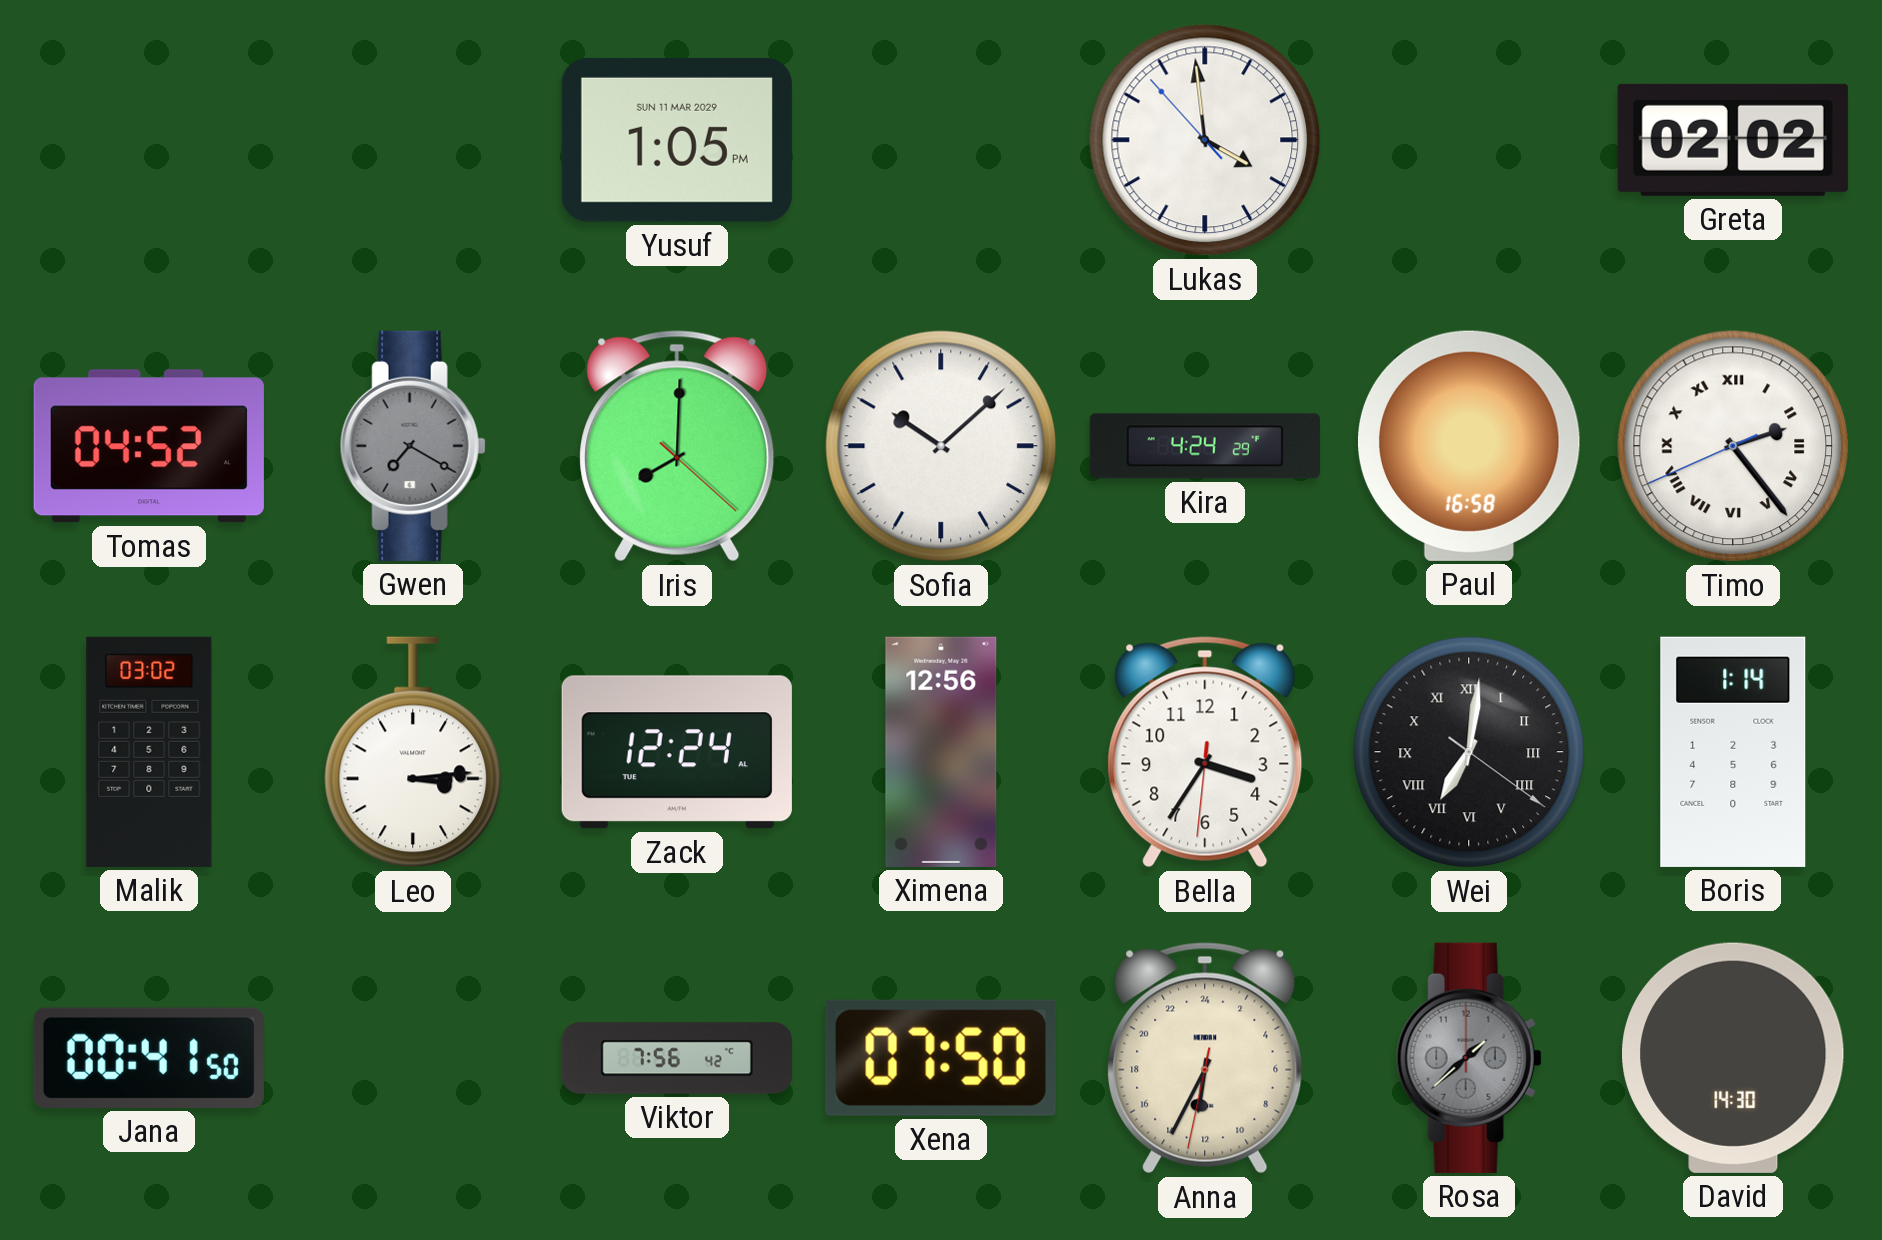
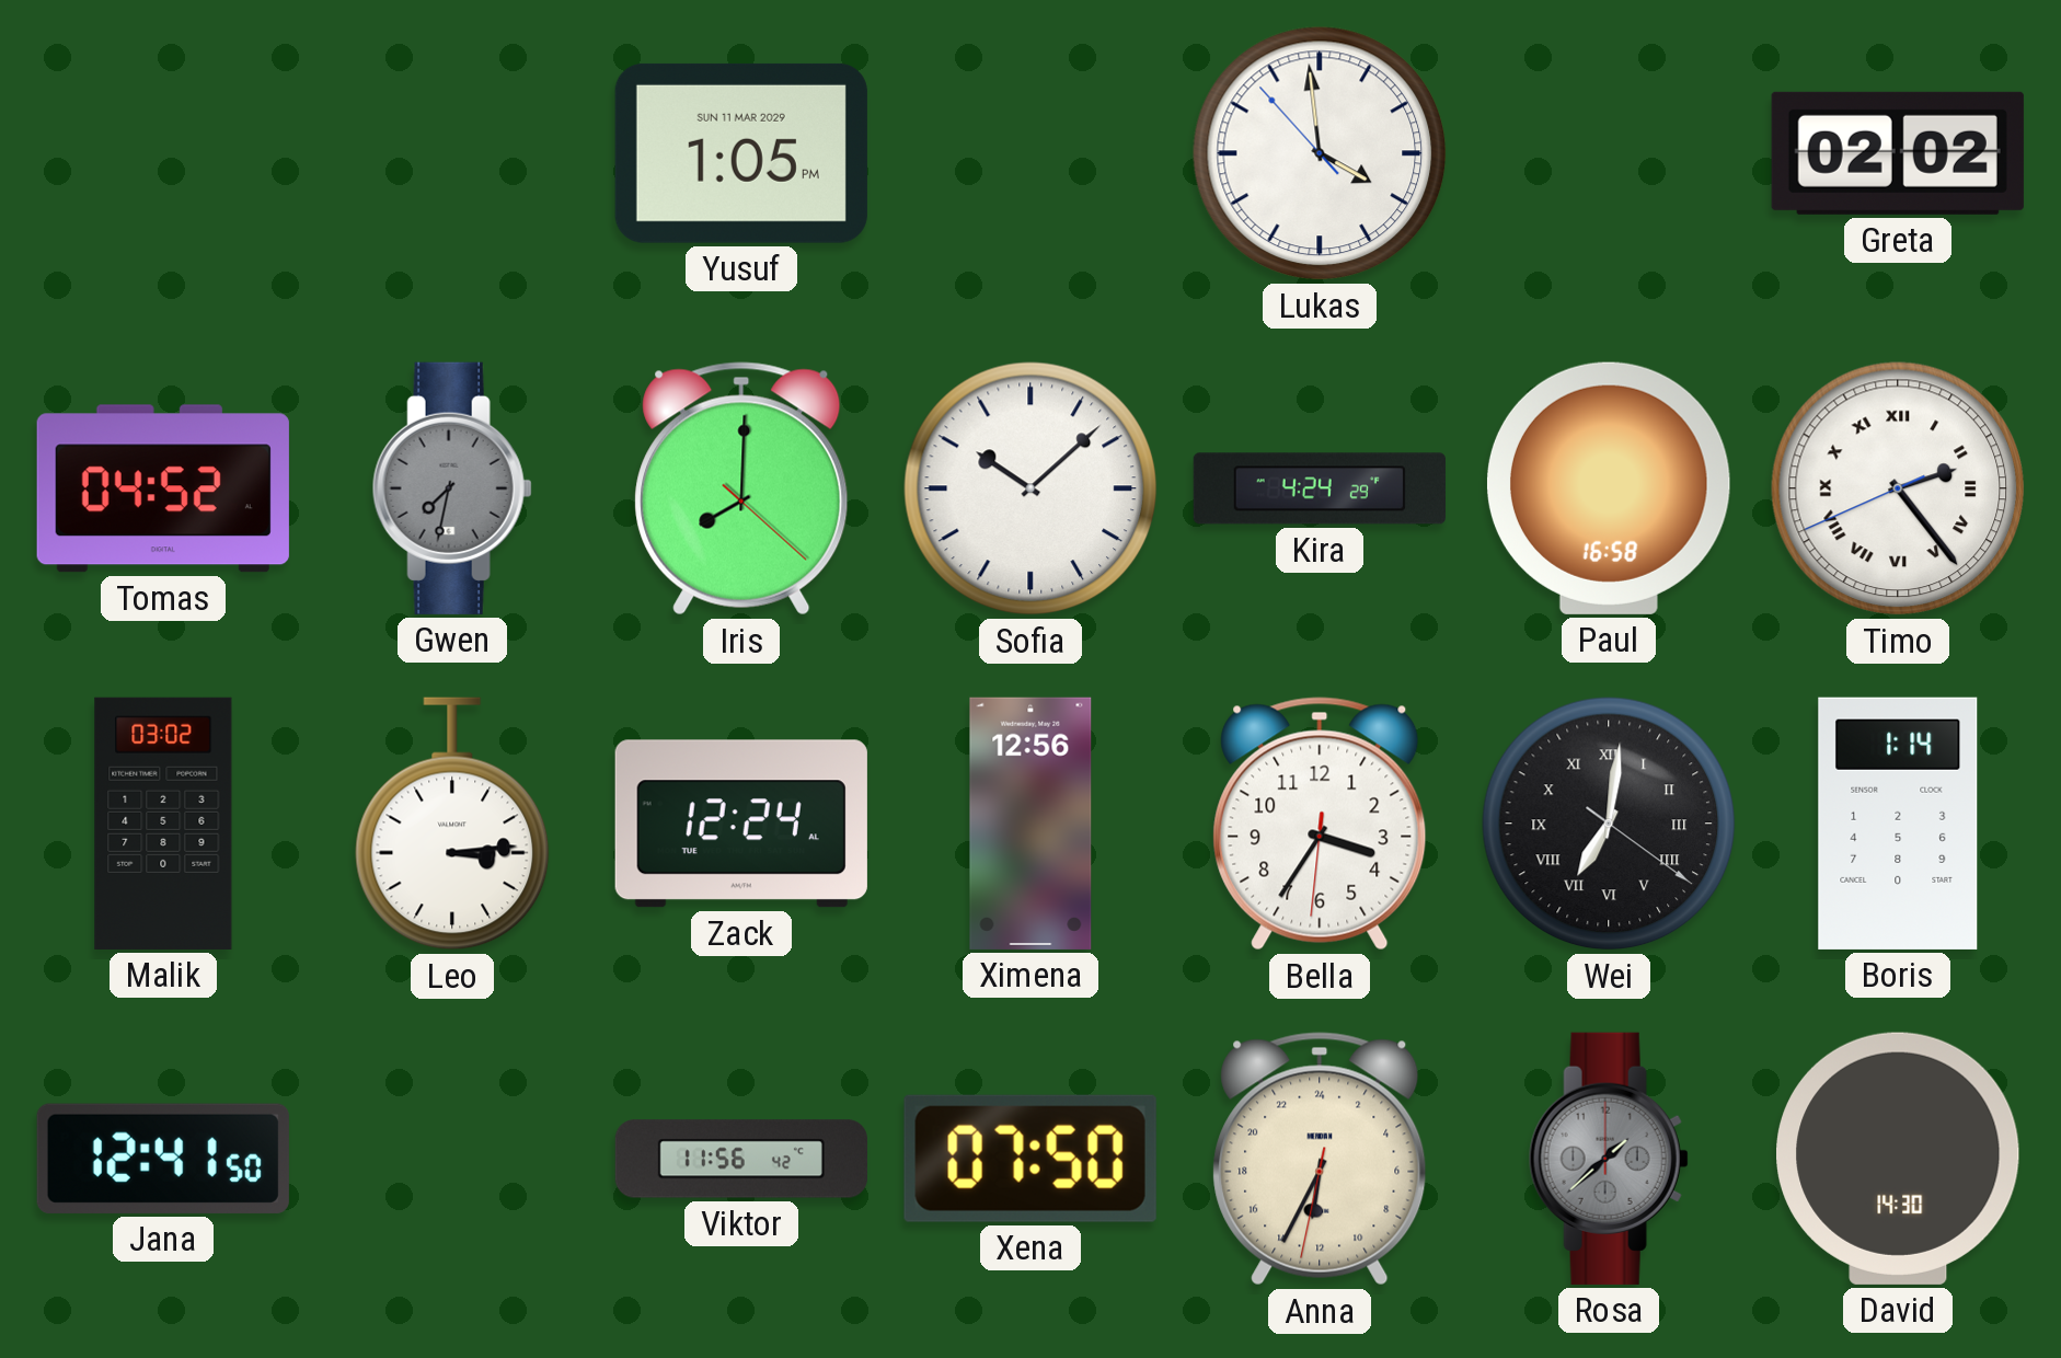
Gwen: 7:20 -> 7:32 (452, 488)
Jana: 00:41 -> 12:41 (163, 1159)
Viktor: 7:56 -> 11:56 (741, 1159)
